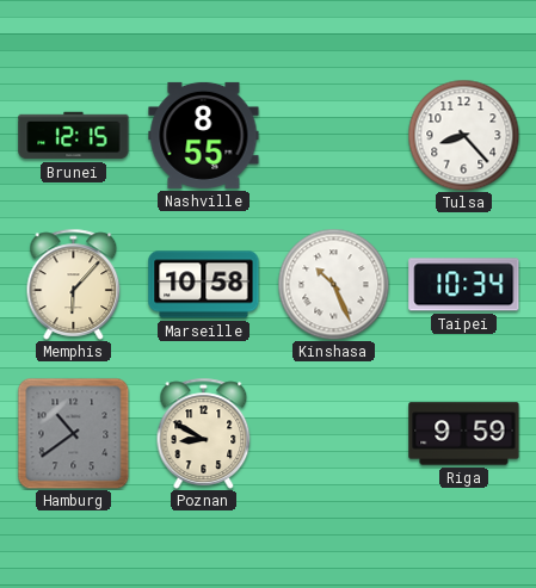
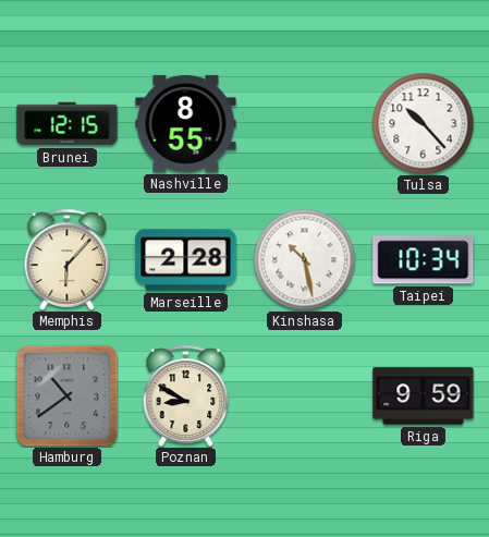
Tulsa: 8:23 -> 10:23 (423, 123)
Marseille: 10:58 -> 2:28 (186, 260)
Kinshasa: 10:26 -> 10:28 (304, 259)
